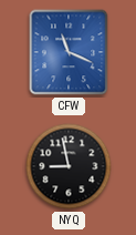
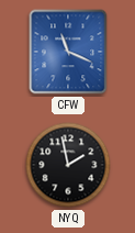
NYQ: 8:58 -> 1:58 (68, 165)
